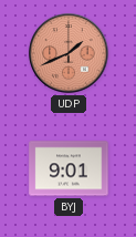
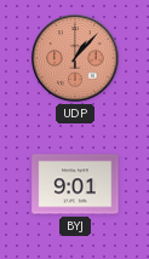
UDP: 1:41 -> 1:07 (75, 58)
